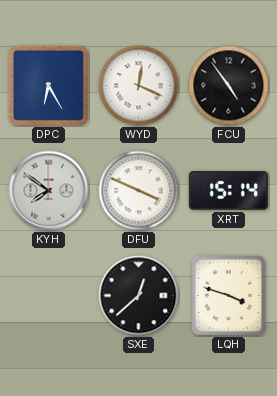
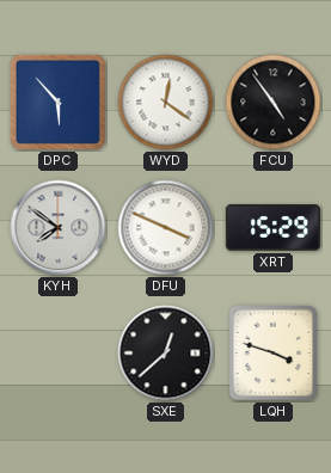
DPC: 6:25 -> 5:53 (57, 102)
WYD: 12:19 -> 12:21 (166, 103)
XRT: 15:14 -> 15:29 (272, 228)
